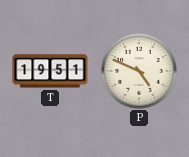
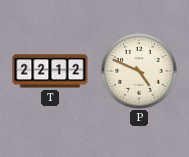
T: 19:51 -> 22:12 (50, 71)
